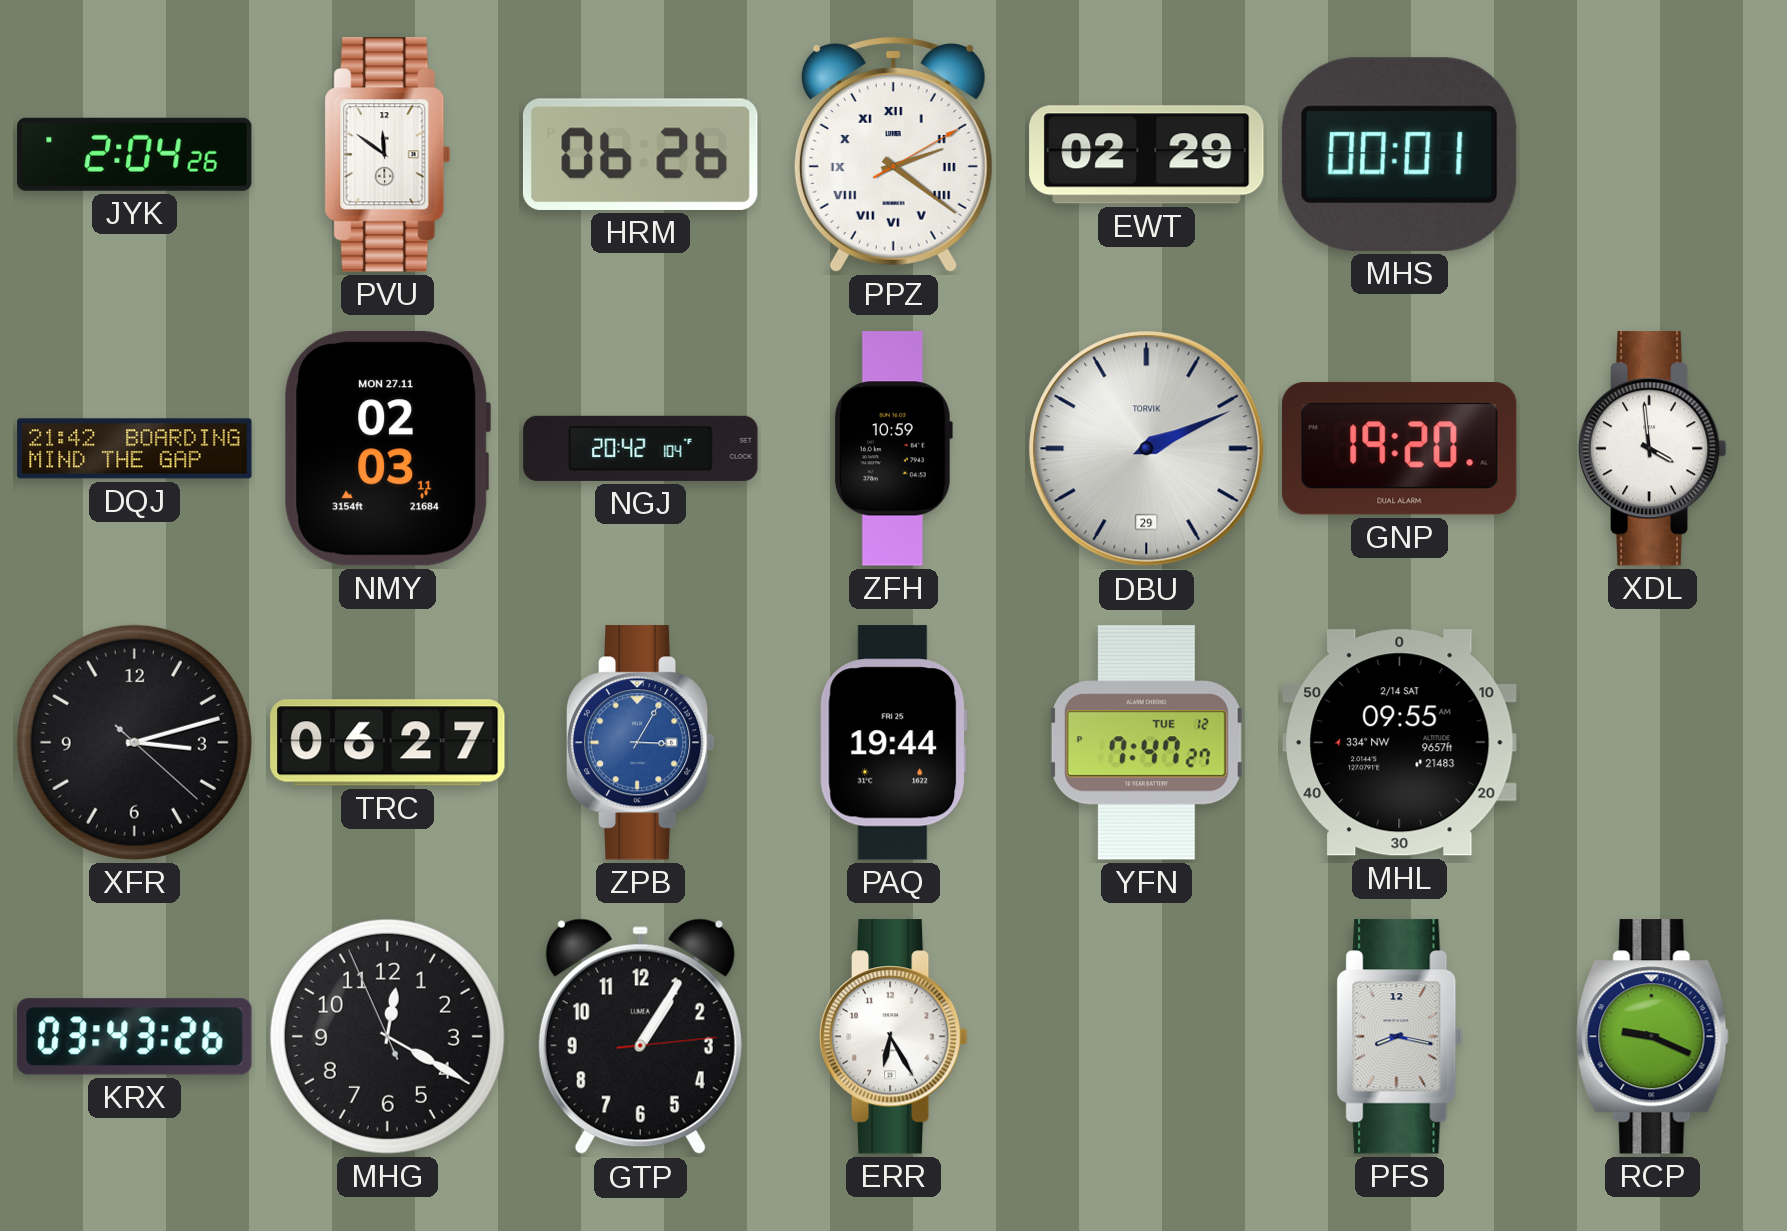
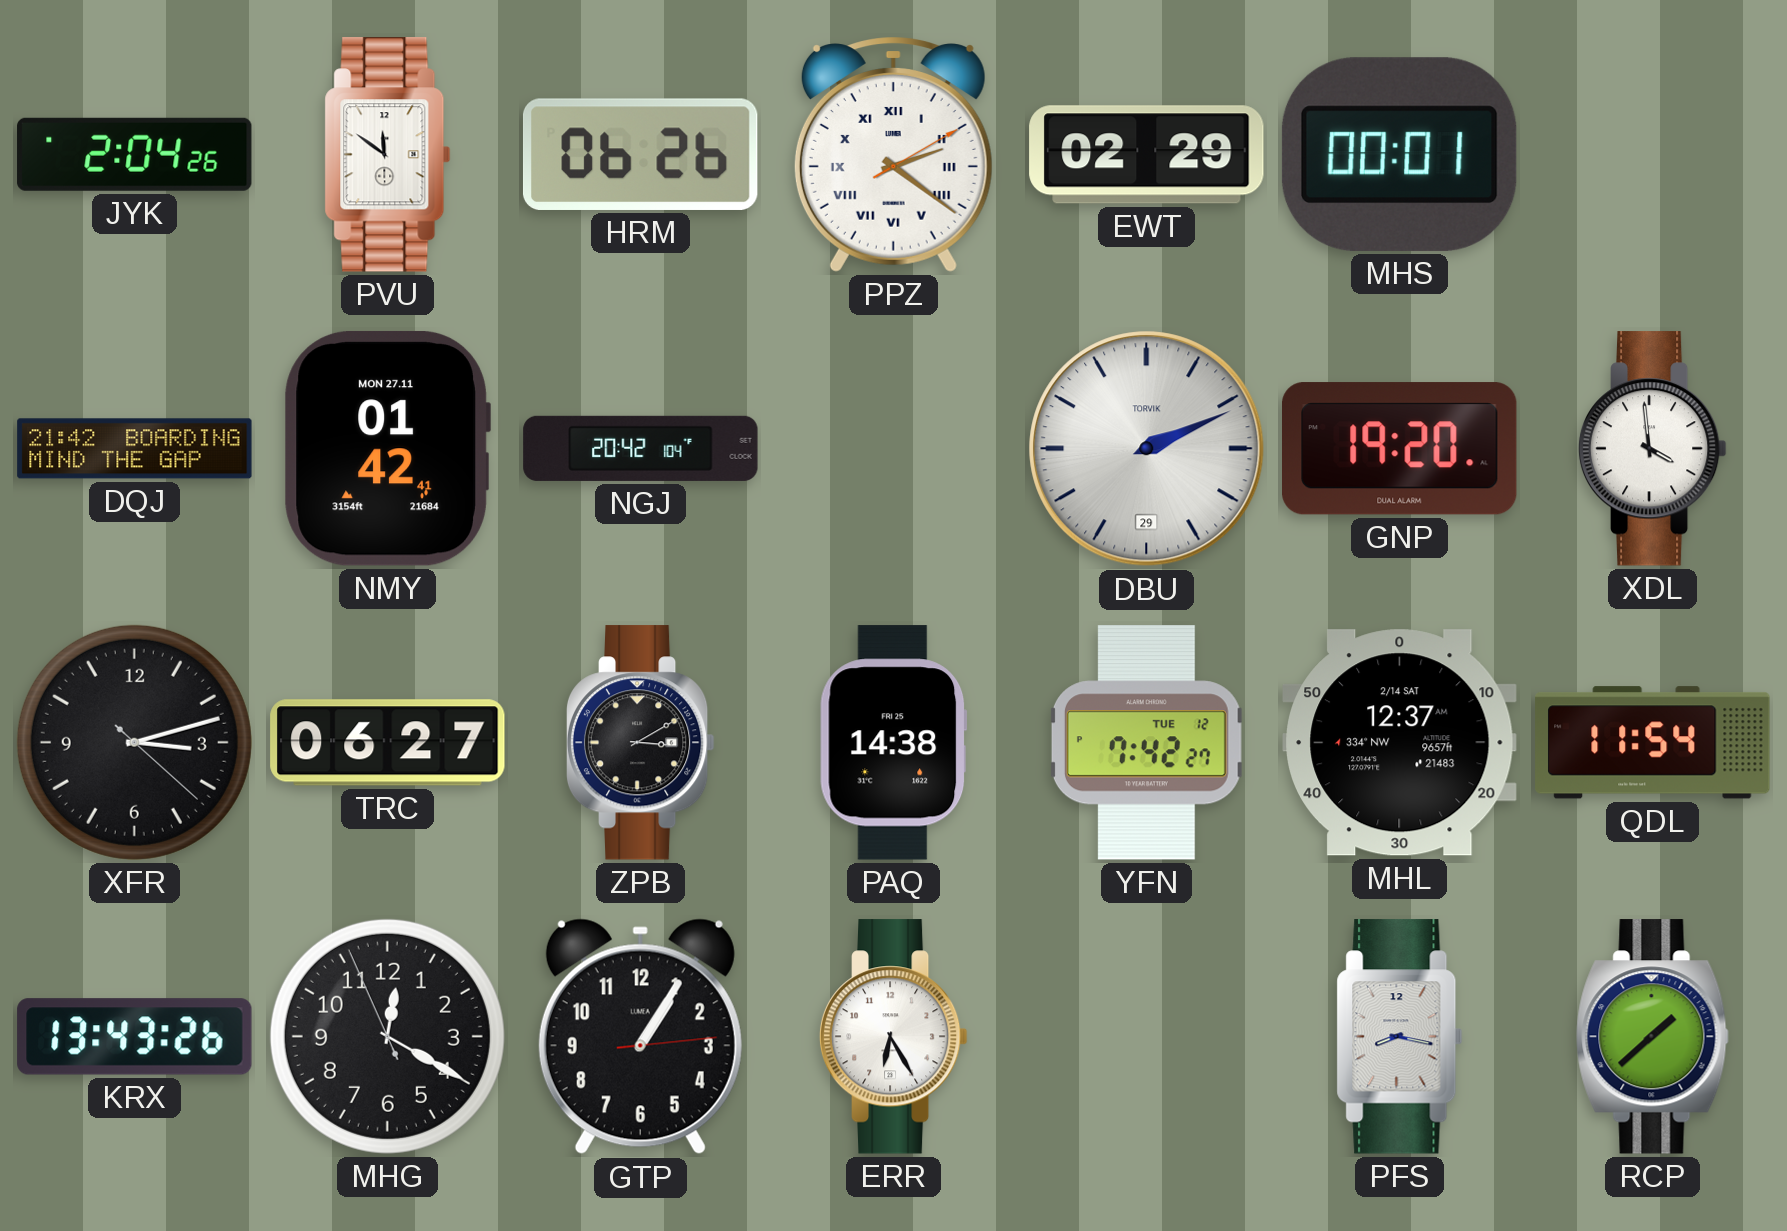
NMY: 02:03 -> 01:42 (387, 448)
ZFH: 10:59 -> none (893, 449)
ZPB: 3:05 -> 3:10 (640, 743)
ZPB dial: blue -> black (640, 743)
PAQ: 19:44 -> 14:38 (894, 743)
YFN: 7:47 -> 7:42 (1146, 743)
MHL: 09:55 -> 12:37 (1400, 743)
QDL: none -> 11:54 (1653, 743)
KRX: 03:43 -> 13:43 (135, 1037)
RCP: 9:19 -> 1:38 (1653, 1037)
